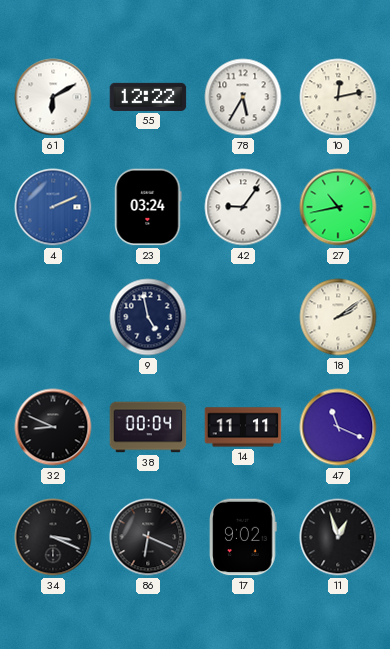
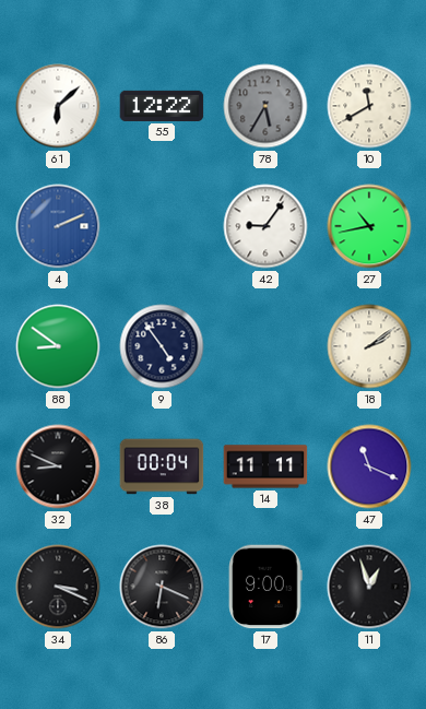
61: 6:10 -> 6:08 (58, 106)
78 dial: white -> grey (265, 106)
10: 12:13 -> 11:40 (369, 106)
23: 03:24 -> none (148, 207)
88: none -> 8:51 (58, 346)
9: 4:58 -> 4:54 (162, 346)
17: 9:02 -> 9:00 (265, 587)
